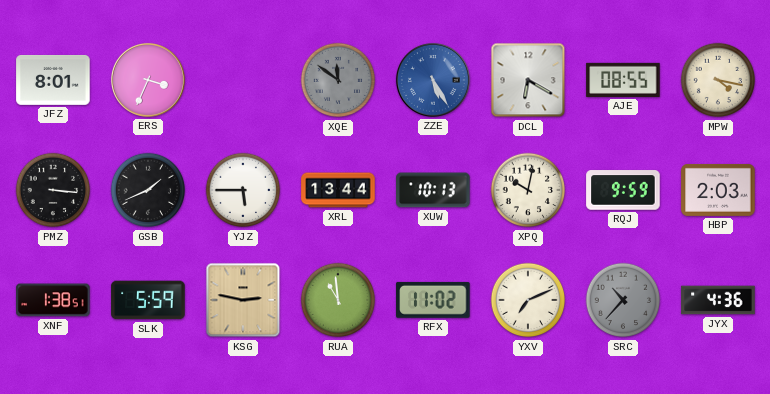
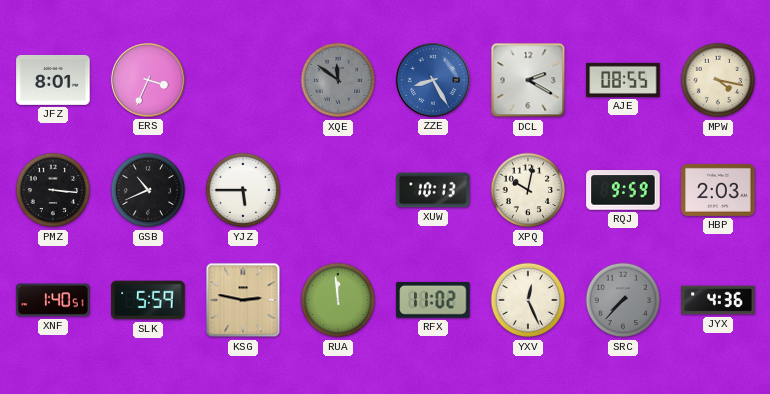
ZZE: 5:25 -> 8:25 (433, 80)
DCL: 6:20 -> 2:20 (528, 80)
GSB: 1:41 -> 10:41 (148, 190)
XRL: 13:44 -> none (338, 190)
XNF: 1:38 -> 1:40 (53, 300)
RUA: 10:59 -> 11:59 (338, 300)
YXV: 7:11 -> 12:26 (528, 300)
SRC: 10:37 -> 7:37 (623, 300)
